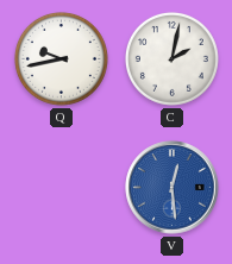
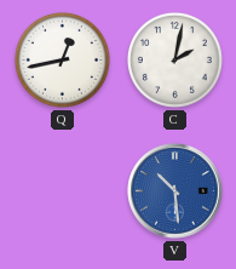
Q: 9:43 -> 12:43 (62, 59)
V: 12:29 -> 10:29 (175, 191)
